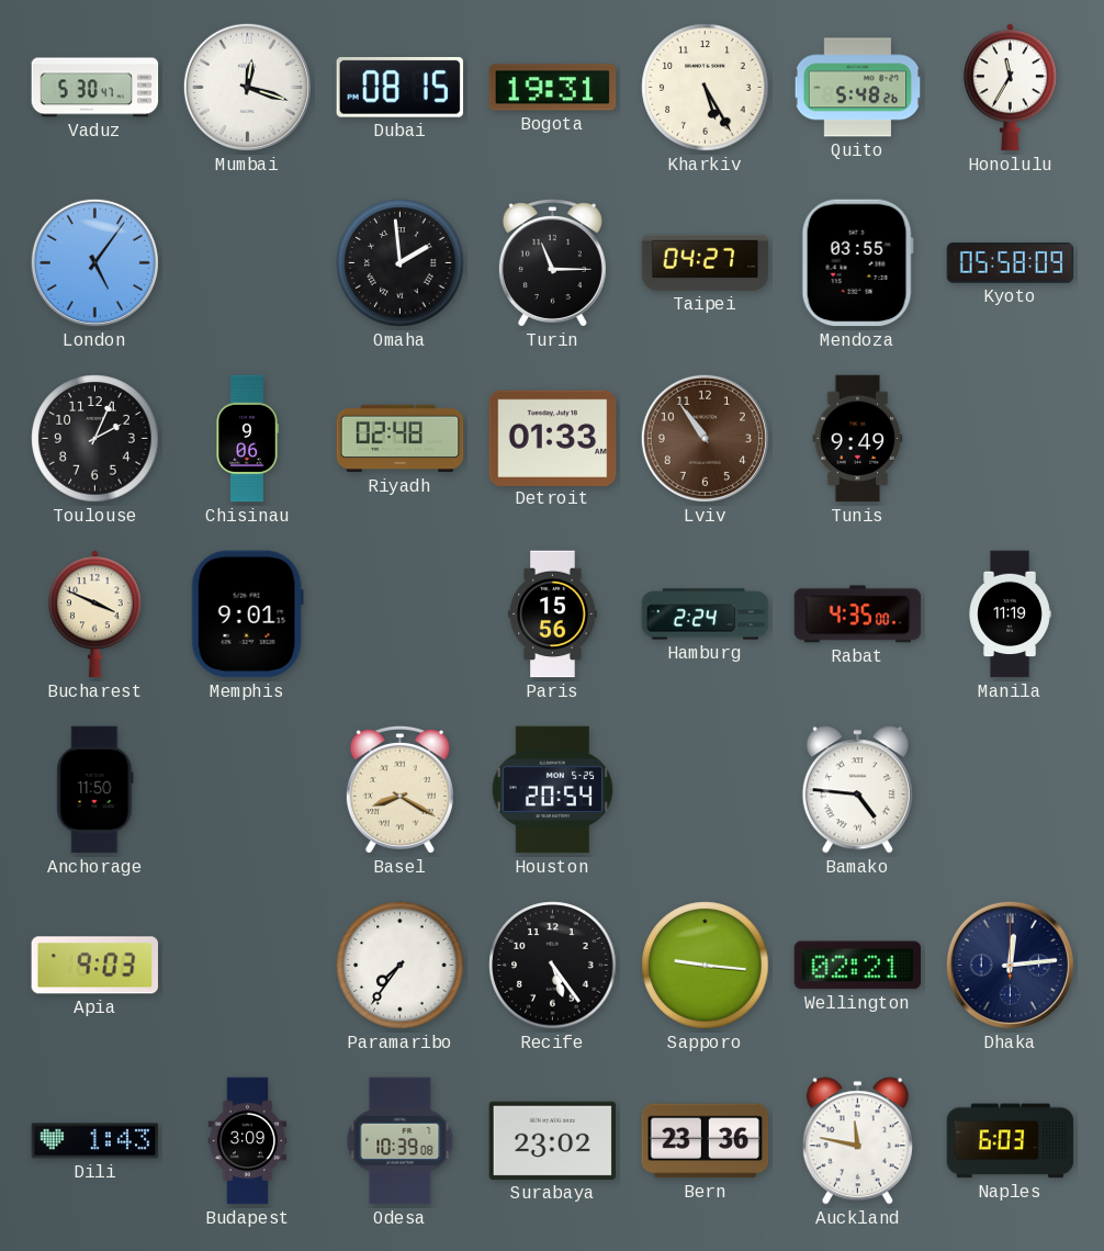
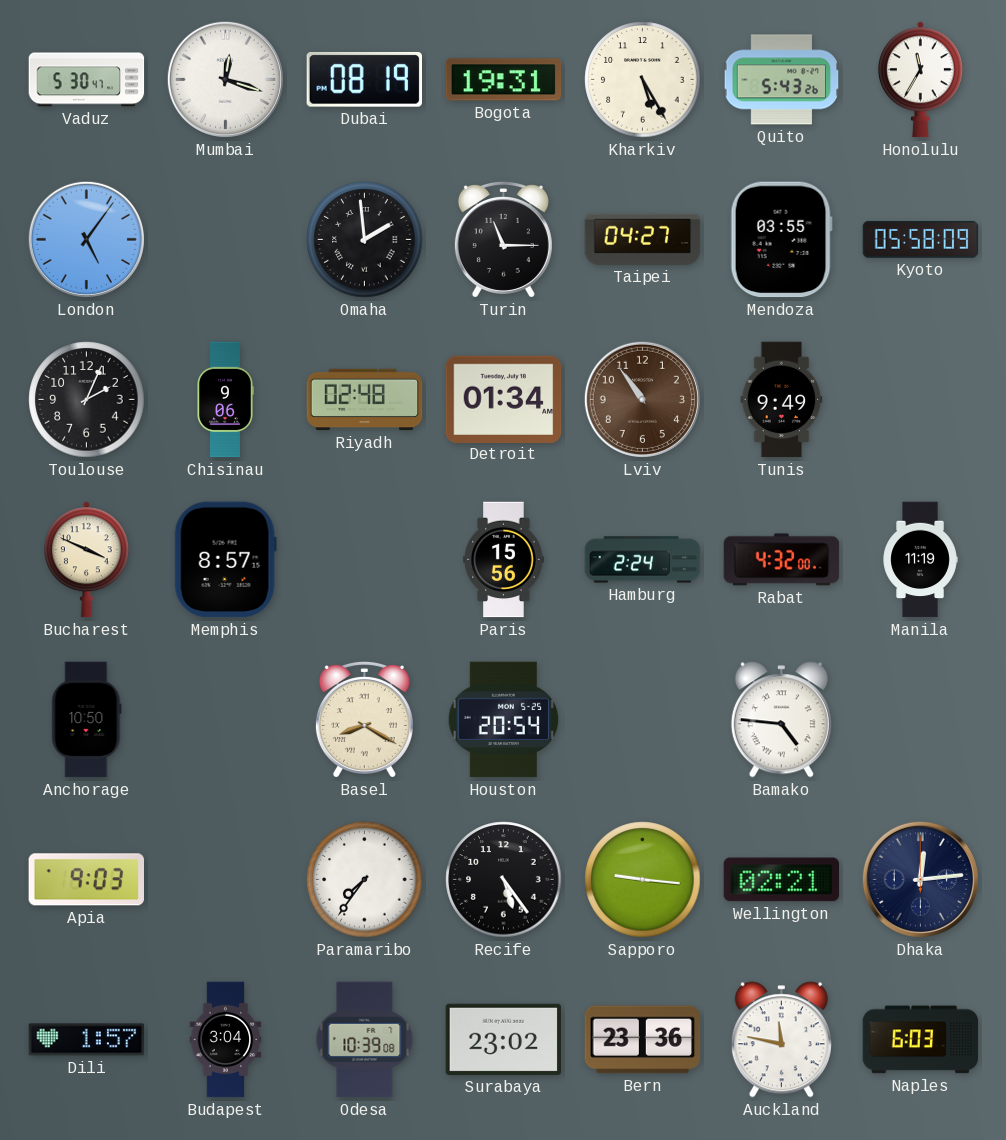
Dubai: 08:15 -> 08:19 (364, 80)
Quito: 5:48 -> 5:43 (782, 80)
Detroit: 01:33 -> 01:34 (504, 399)
Memphis: 9:01 -> 8:57 (225, 560)
Rabat: 4:35 -> 4:32 (782, 560)
Anchorage: 11:50 -> 10:50 (87, 720)
Dili: 1:43 -> 1:57 (87, 1040)
Budapest: 3:09 -> 3:04 (226, 1040)
